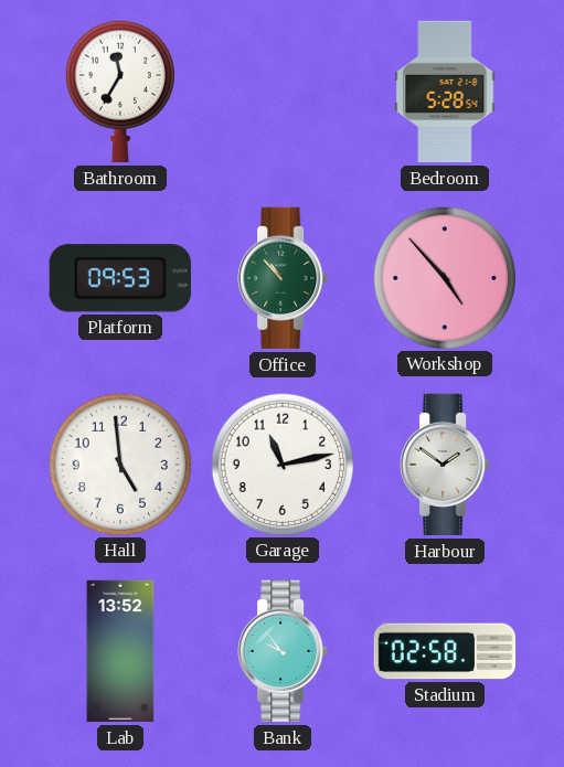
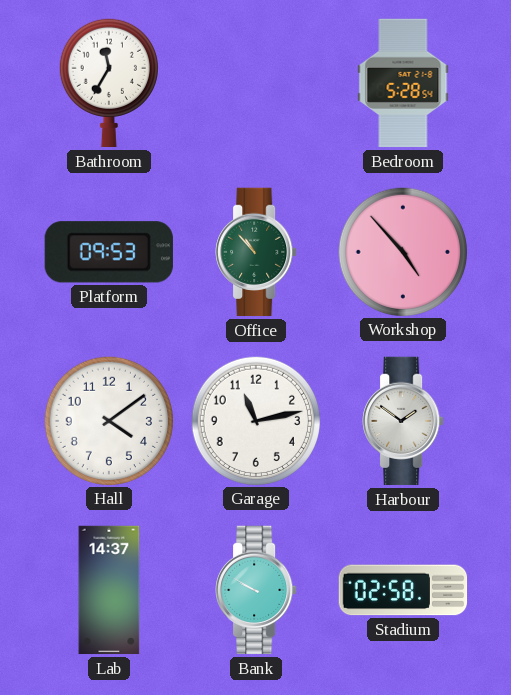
Hall: 4:59 -> 4:09 (108, 420)
Lab: 13:52 -> 14:37 (109, 590)
Bank: 9:54 -> 9:50 (256, 590)
